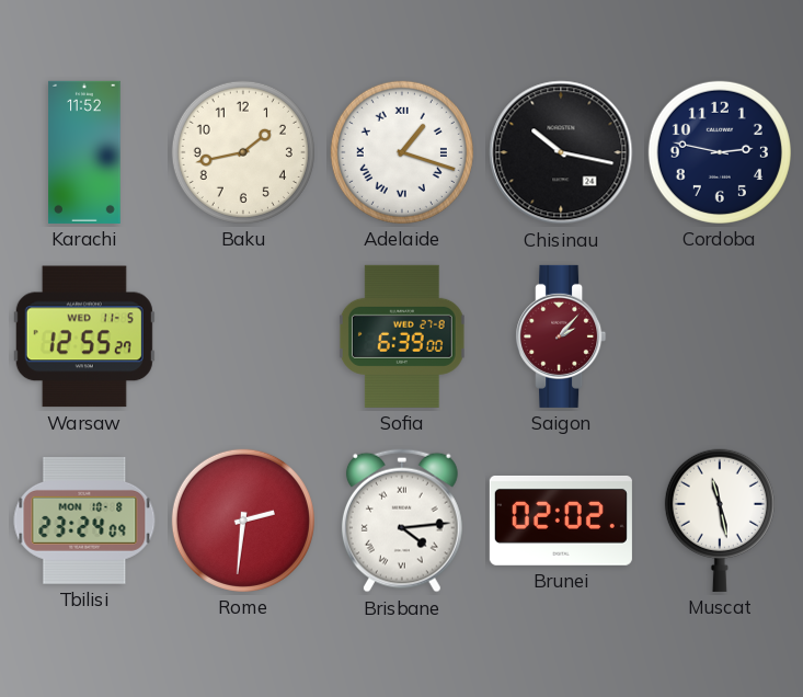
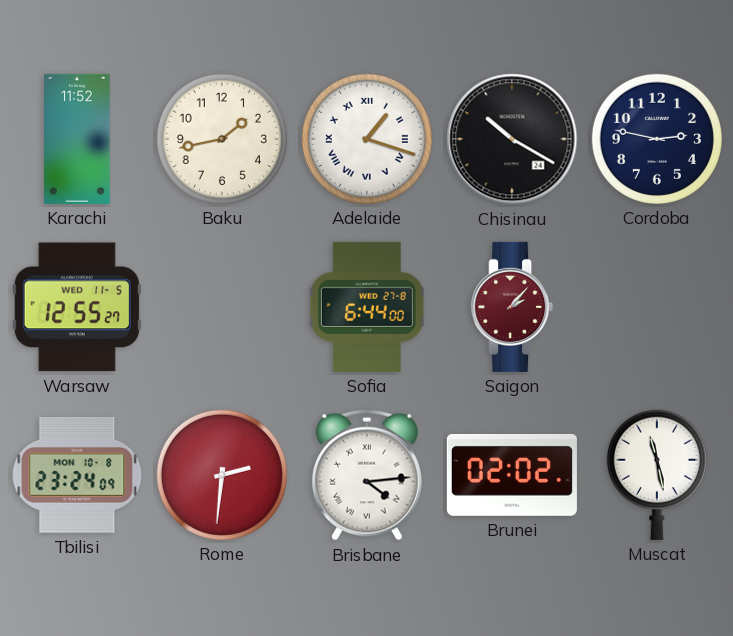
Chisinau: 10:17 -> 10:20 (512, 139)
Sofia: 6:39 -> 6:44 (367, 307)
